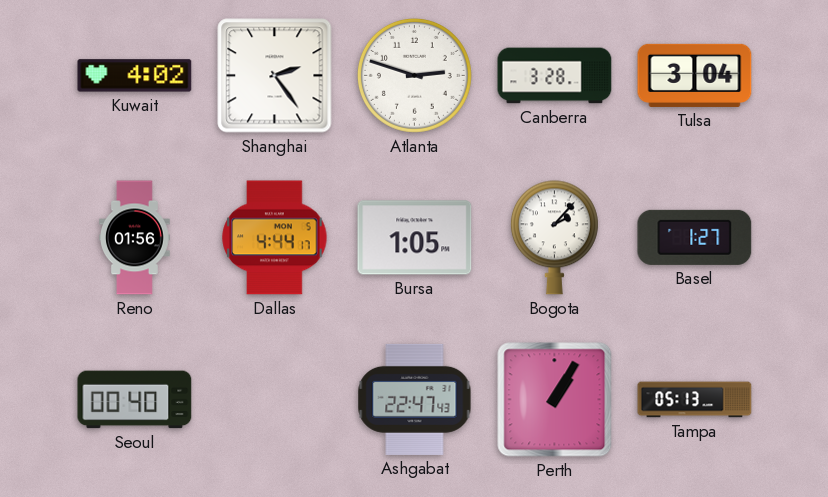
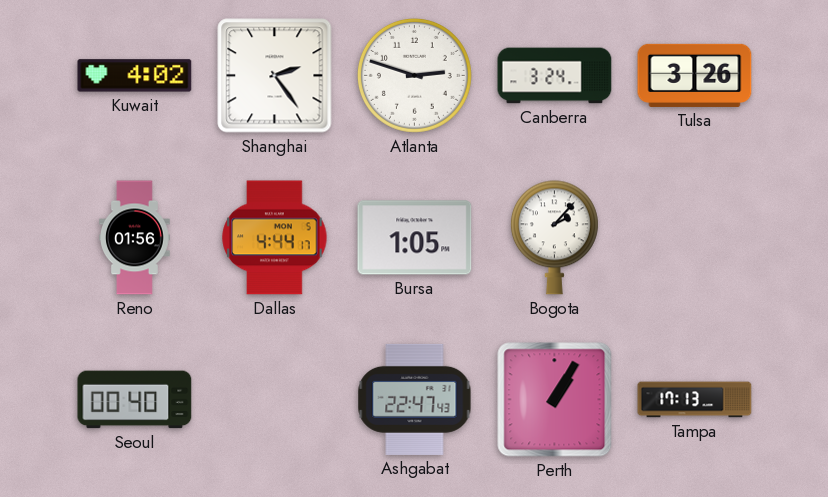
Canberra: 3:28 -> 3:24 (555, 76)
Tulsa: 3:04 -> 3:26 (695, 75)
Basel: 1:27 -> none (695, 237)
Tampa: 05:13 -> 17:13 (695, 400)
